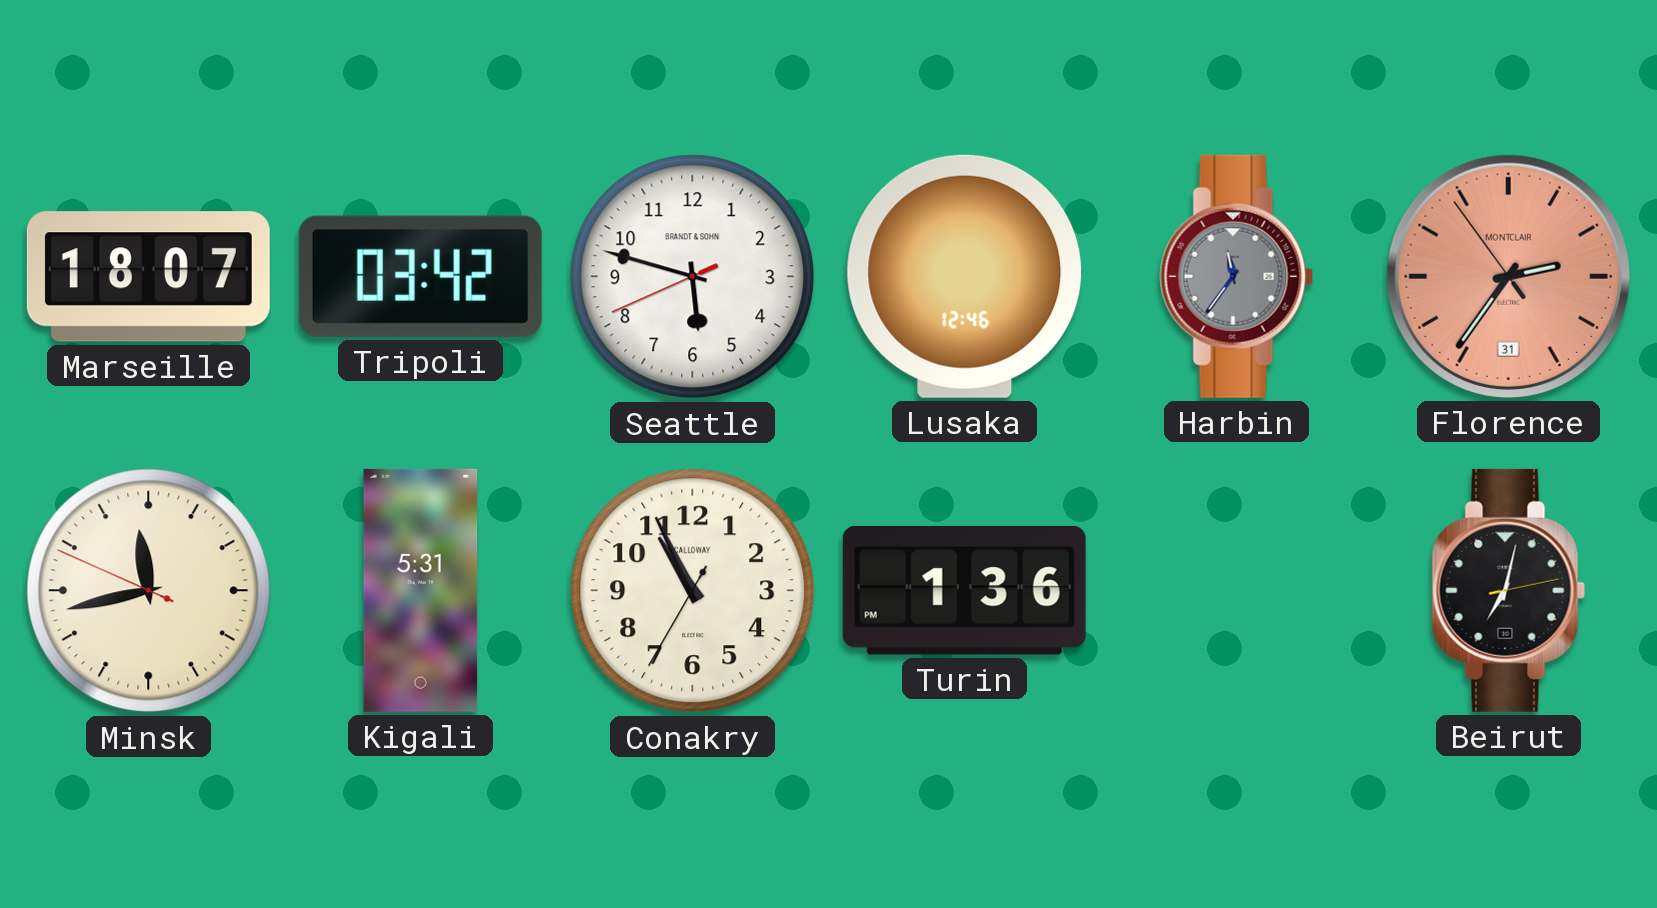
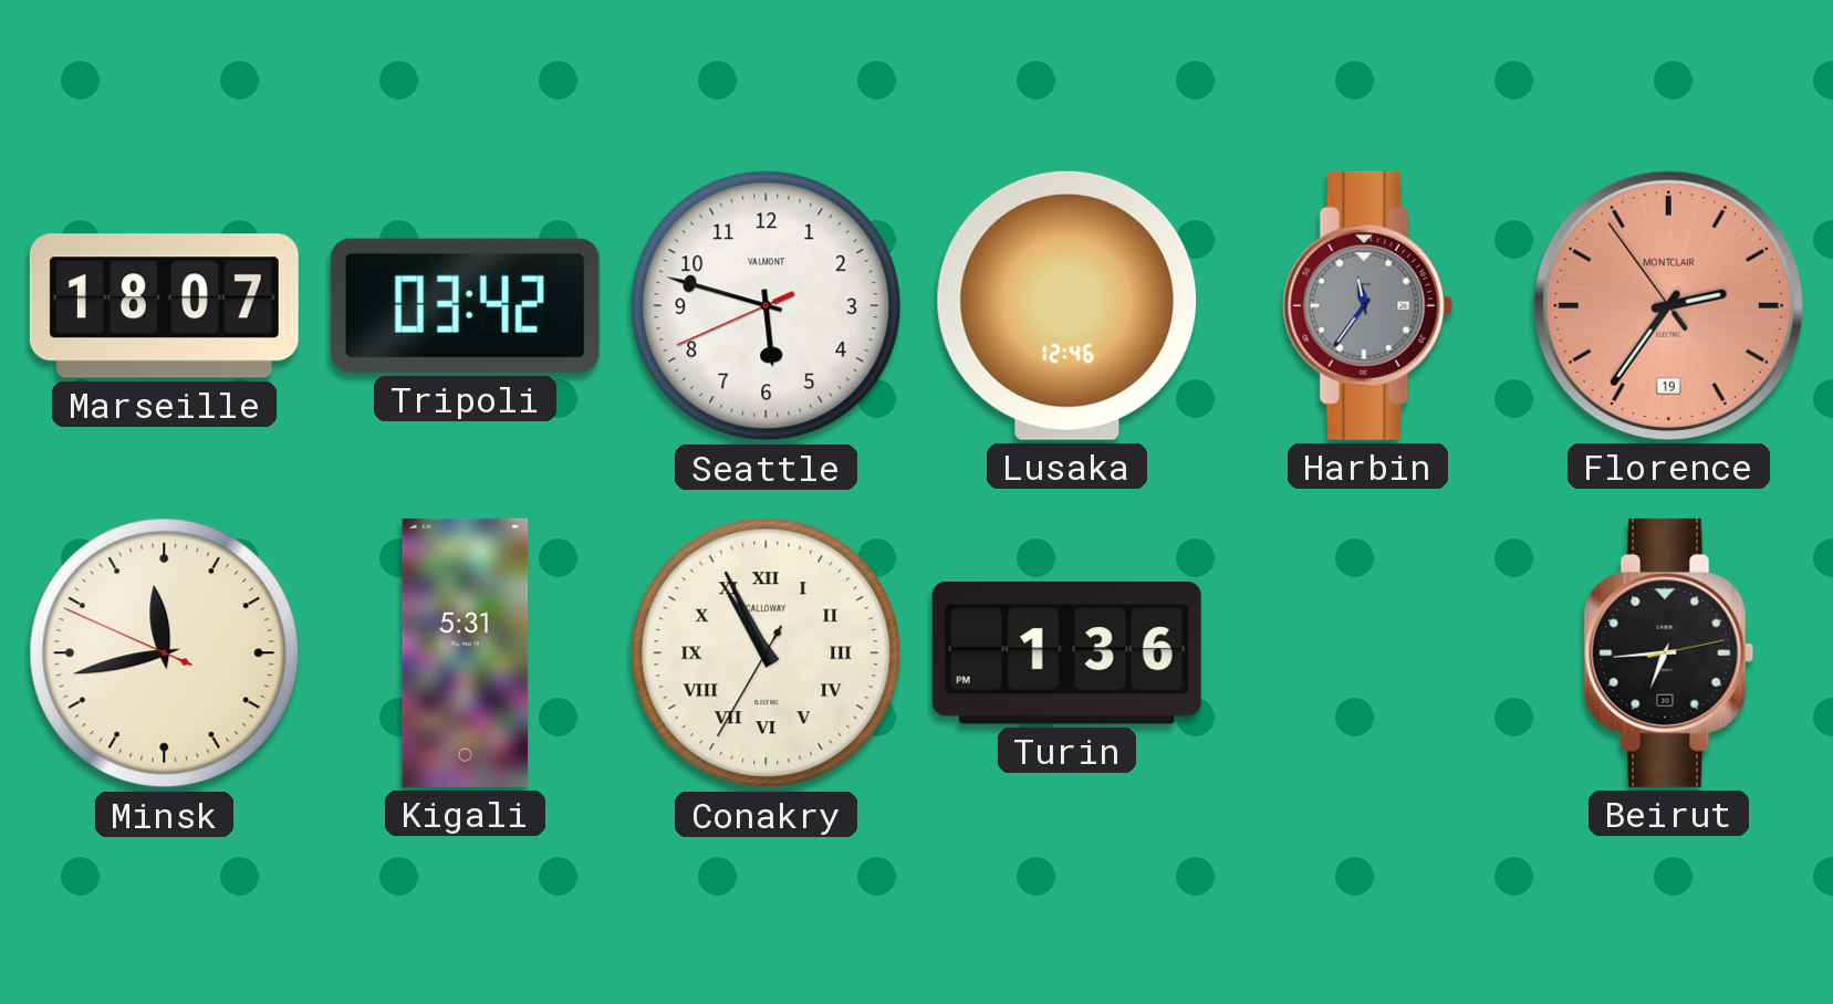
Seattle brand: BRANDT & SOHN -> VALMONT (767, 306)
Florence date: 31 -> 19 (1668, 305)
Conakry numerals: Arabic -> Roman (767, 653)
Beirut: 7:02 -> 6:44 (1669, 652)
